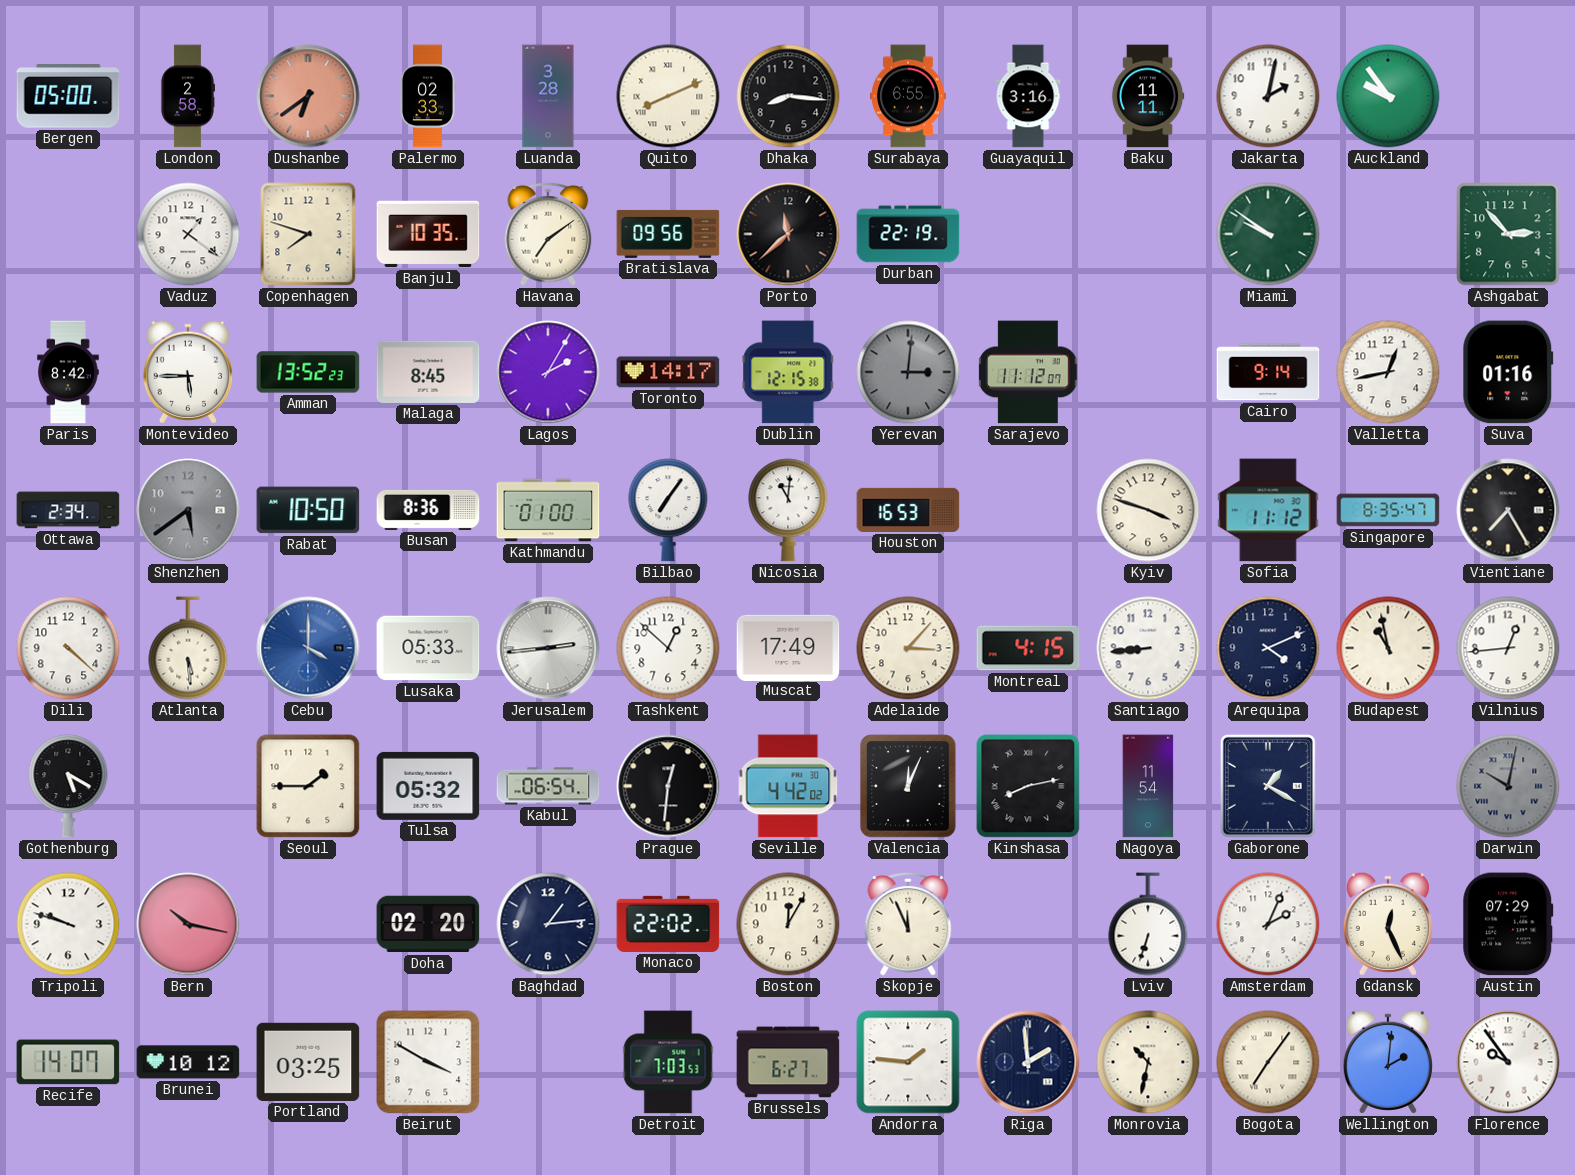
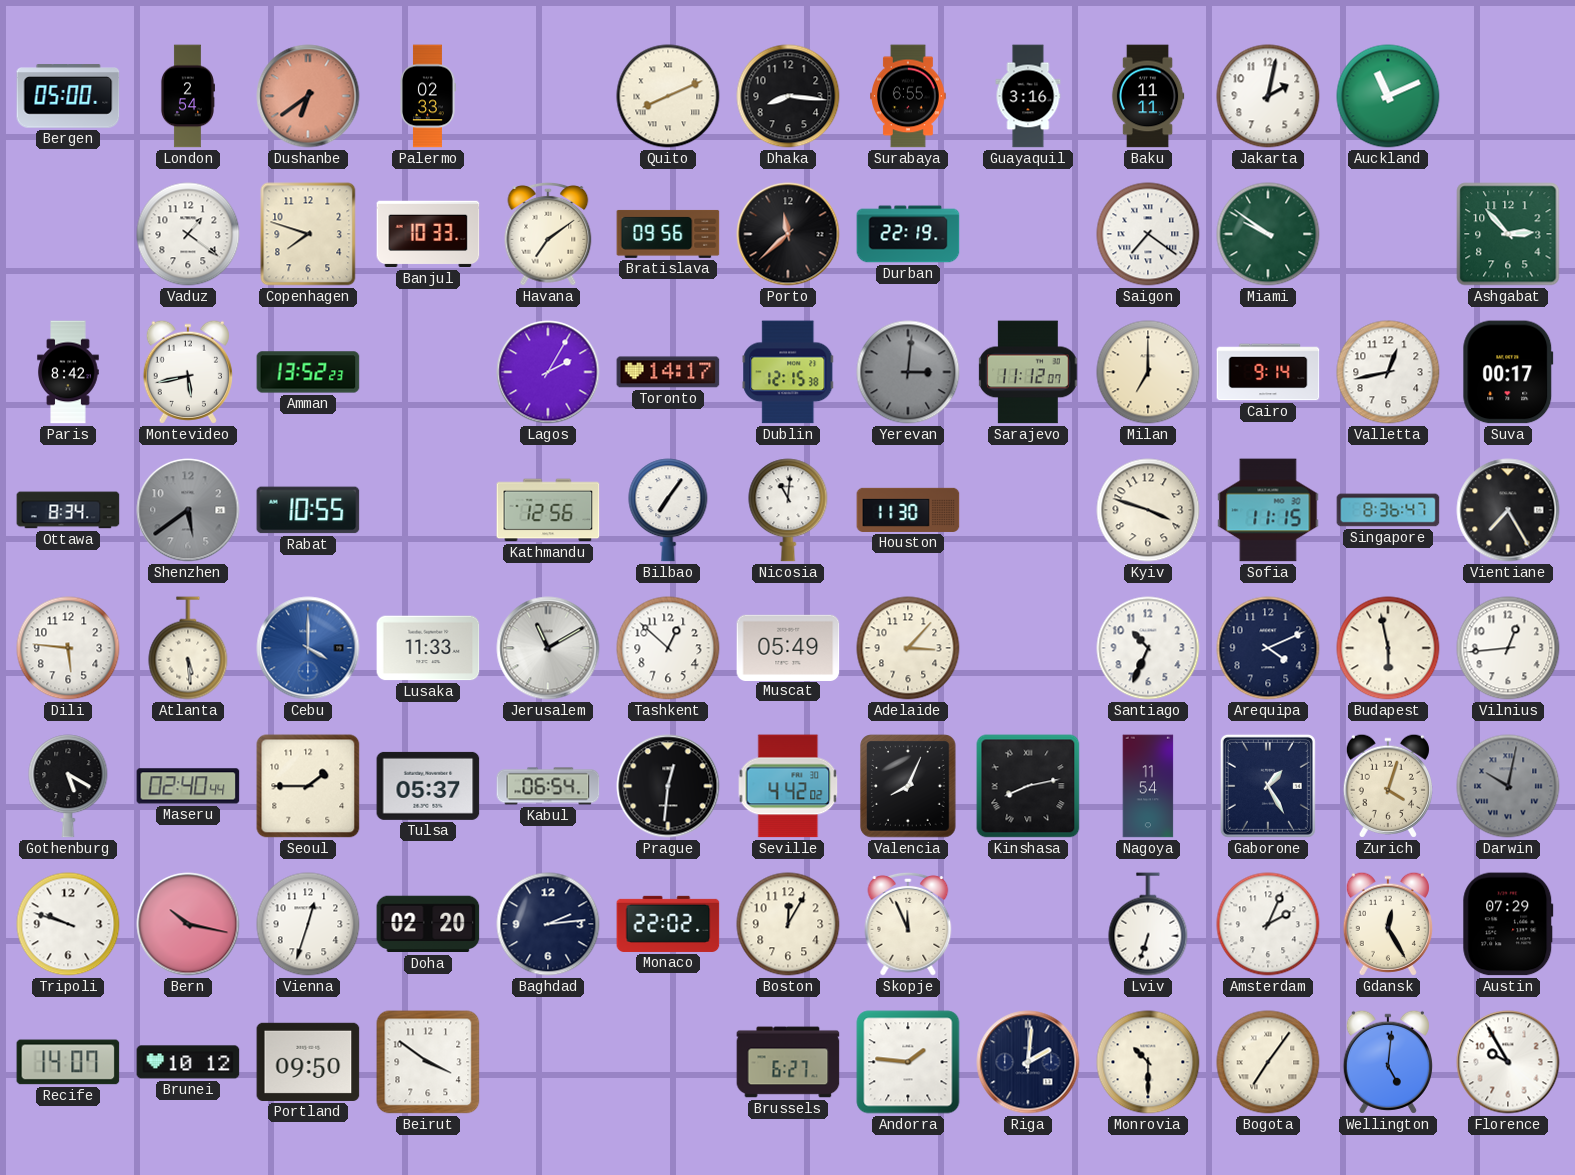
London: 2:58 -> 2:54 (187, 96)
Luanda: 3:28 -> none (548, 96)
Auckland: 9:54 -> 11:11 (1388, 96)
Banjul: 10:35 -> 10:33 (428, 234)
Saigon: none -> 7:21 (1148, 234)
Montevideo: 5:45 -> 5:43 (188, 372)
Malaga: 8:45 -> none (428, 372)
Milan: none -> 7:00 (1148, 372)
Suva: 01:16 -> 00:17 (1508, 372)
Ottawa: 2:34 -> 8:34 (68, 510)
Rabat: 10:50 -> 10:55 (308, 510)
Busan: 8:36 -> none (428, 510)
Kathmandu: 01:00 -> 12:56 (548, 510)
Houston: 16:53 -> 11:30 (908, 510)
Sofia: 11:12 -> 11:15 (1268, 510)
Singapore: 8:35 -> 8:36 (1388, 510)
Dili: 4:22 -> 5:46 (68, 648)
Lusaka: 05:33 -> 11:33 (428, 648)
Jerusalem: 2:44 -> 11:10 (548, 648)
Muscat: 17:49 -> 05:49 (788, 647)
Montreal: 4:15 -> none (1028, 648)
Santiago: 8:44 -> 10:34 (1148, 648)
Budapest: 10:58 -> 5:58 (1388, 648)
Maseru: none -> 02:40 (188, 786)
Tulsa: 05:32 -> 05:37 (428, 786)
Valencia: 12:04 -> 8:04 (908, 786)
Gaborone: 1:20 -> 1:25 (1268, 786)
Zurich: none -> 4:03 (1388, 786)
Vienna: none -> 12:33 (308, 924)
Baghdad: 1:14 -> 2:14 (548, 924)
Gdansk: 12:26 -> 12:25 (1388, 924)
Portland: 03:25 -> 09:50 (308, 1062)
Beirut: 3:50 -> 3:51 (428, 1062)
Detroit: 7:03 -> none (668, 1062)
Riga: 1:59 -> 2:01 (1028, 1062)
Monrovia: 10:32 -> 10:30 (1148, 1062)
Wellington: 2:01 -> 5:01 (1388, 1062)
Florence: 9:54 -> 9:55 (1508, 1062)
